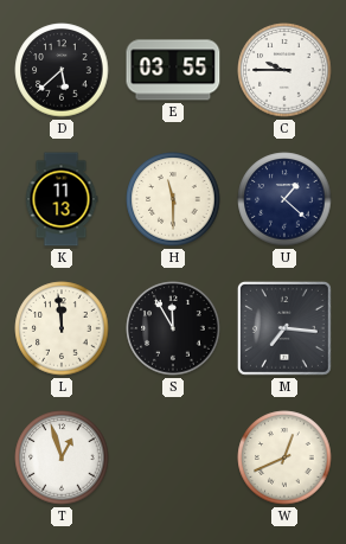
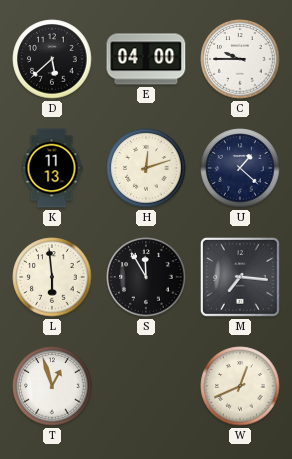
E: 03:55 -> 04:00 (146, 59)
H: 11:30 -> 12:12 (146, 168)
L: 11:59 -> 5:59 (52, 277)
